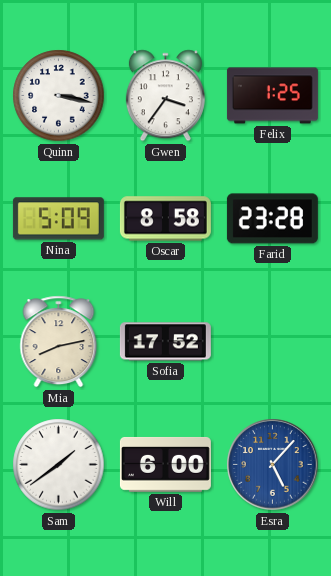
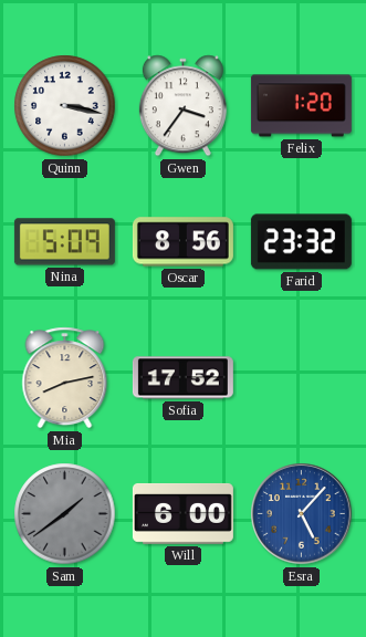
Felix: 1:25 -> 1:20 (301, 106)
Oscar: 8:58 -> 8:56 (182, 242)
Farid: 23:28 -> 23:32 (301, 242)
Sam dial: white -> grey (65, 514)
